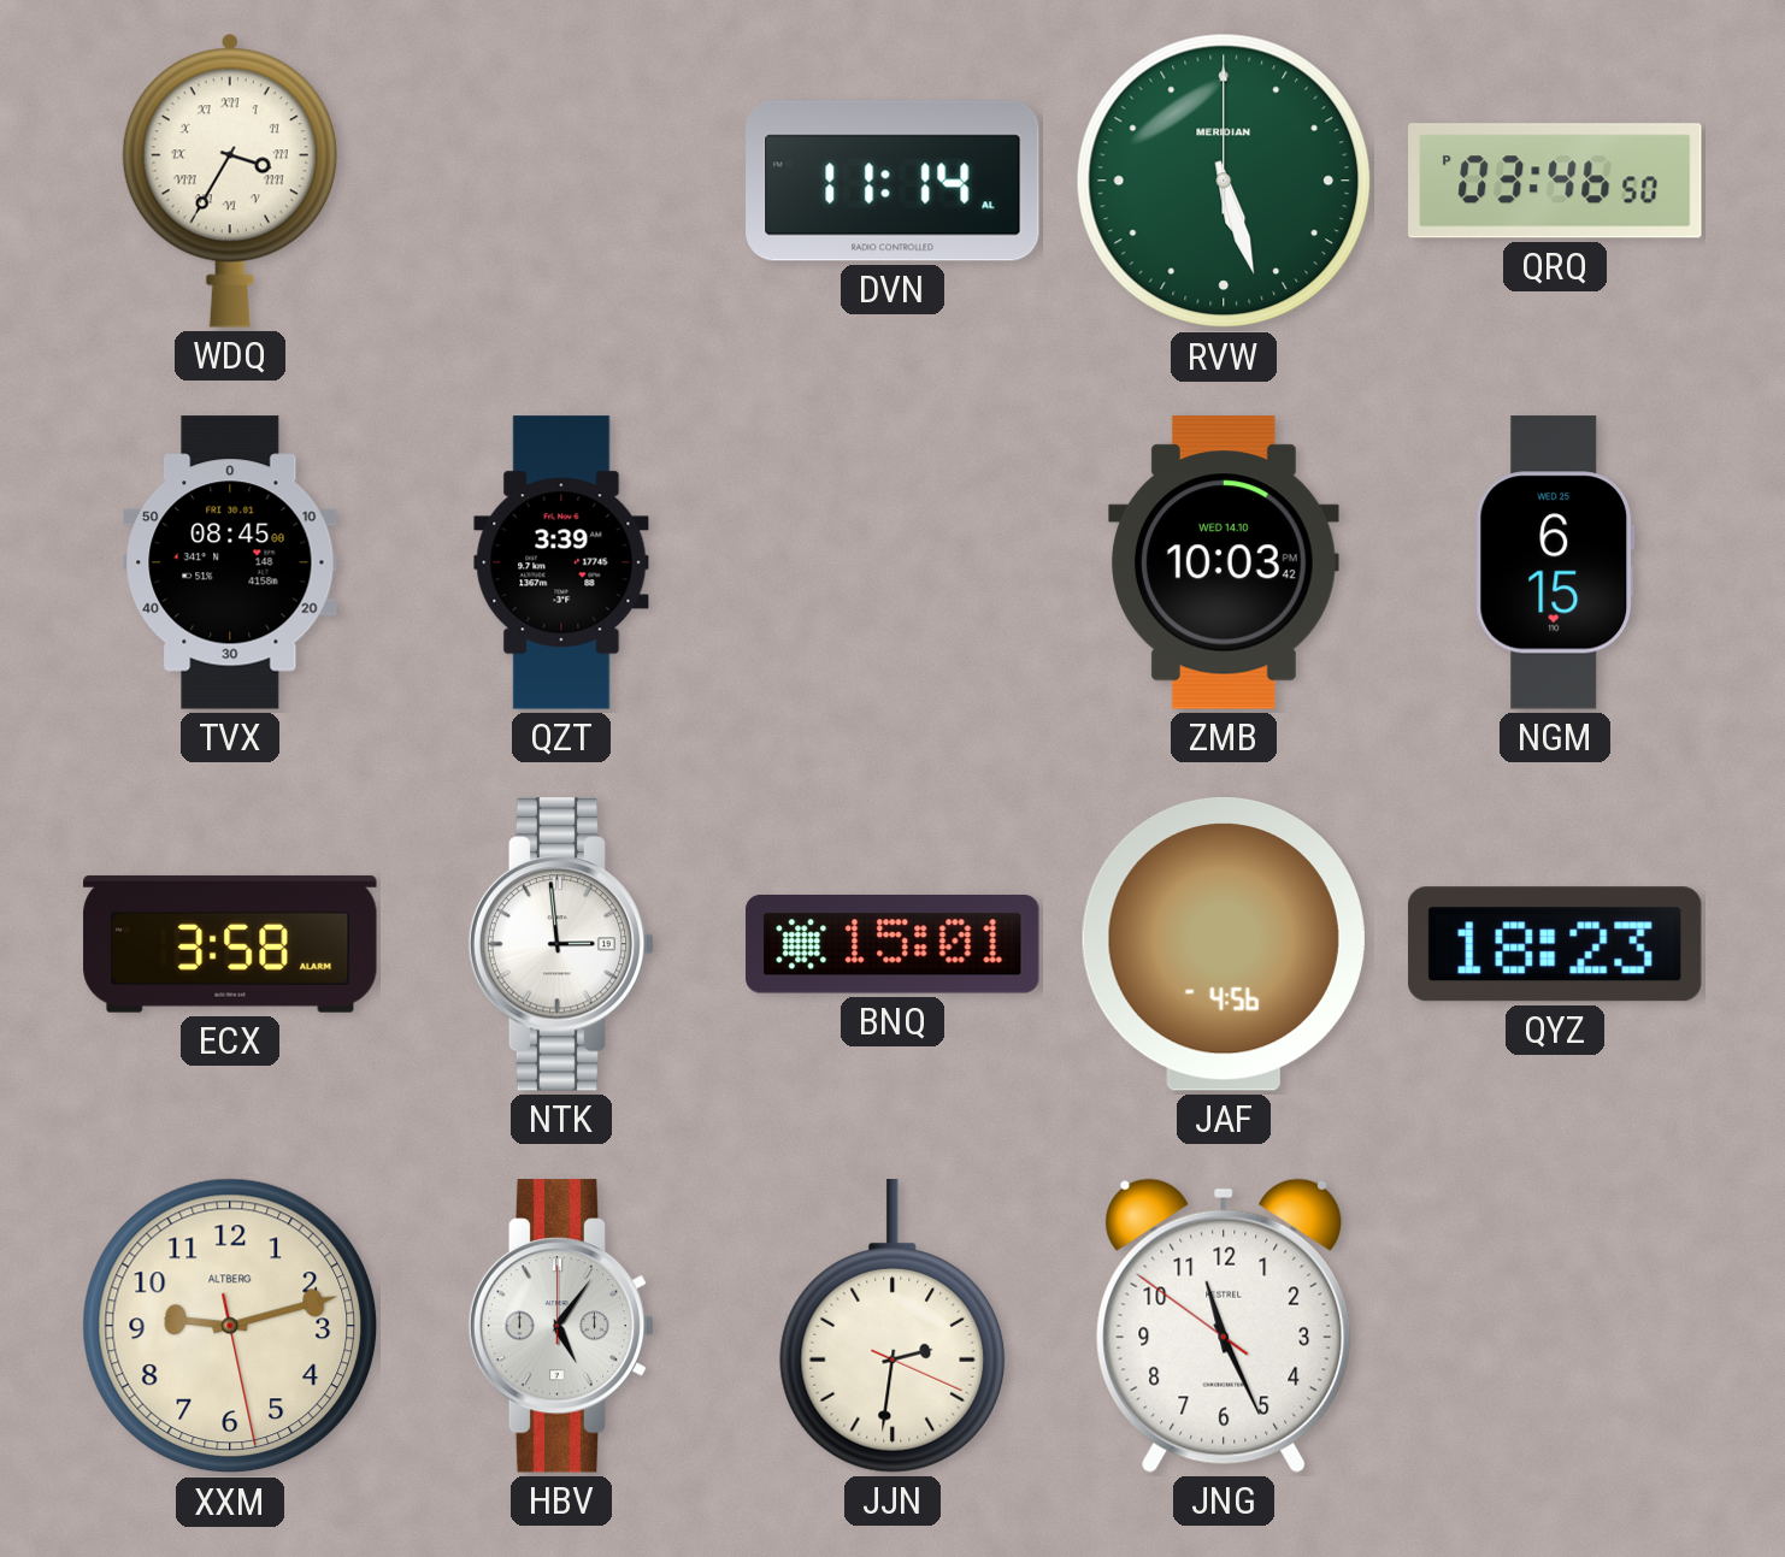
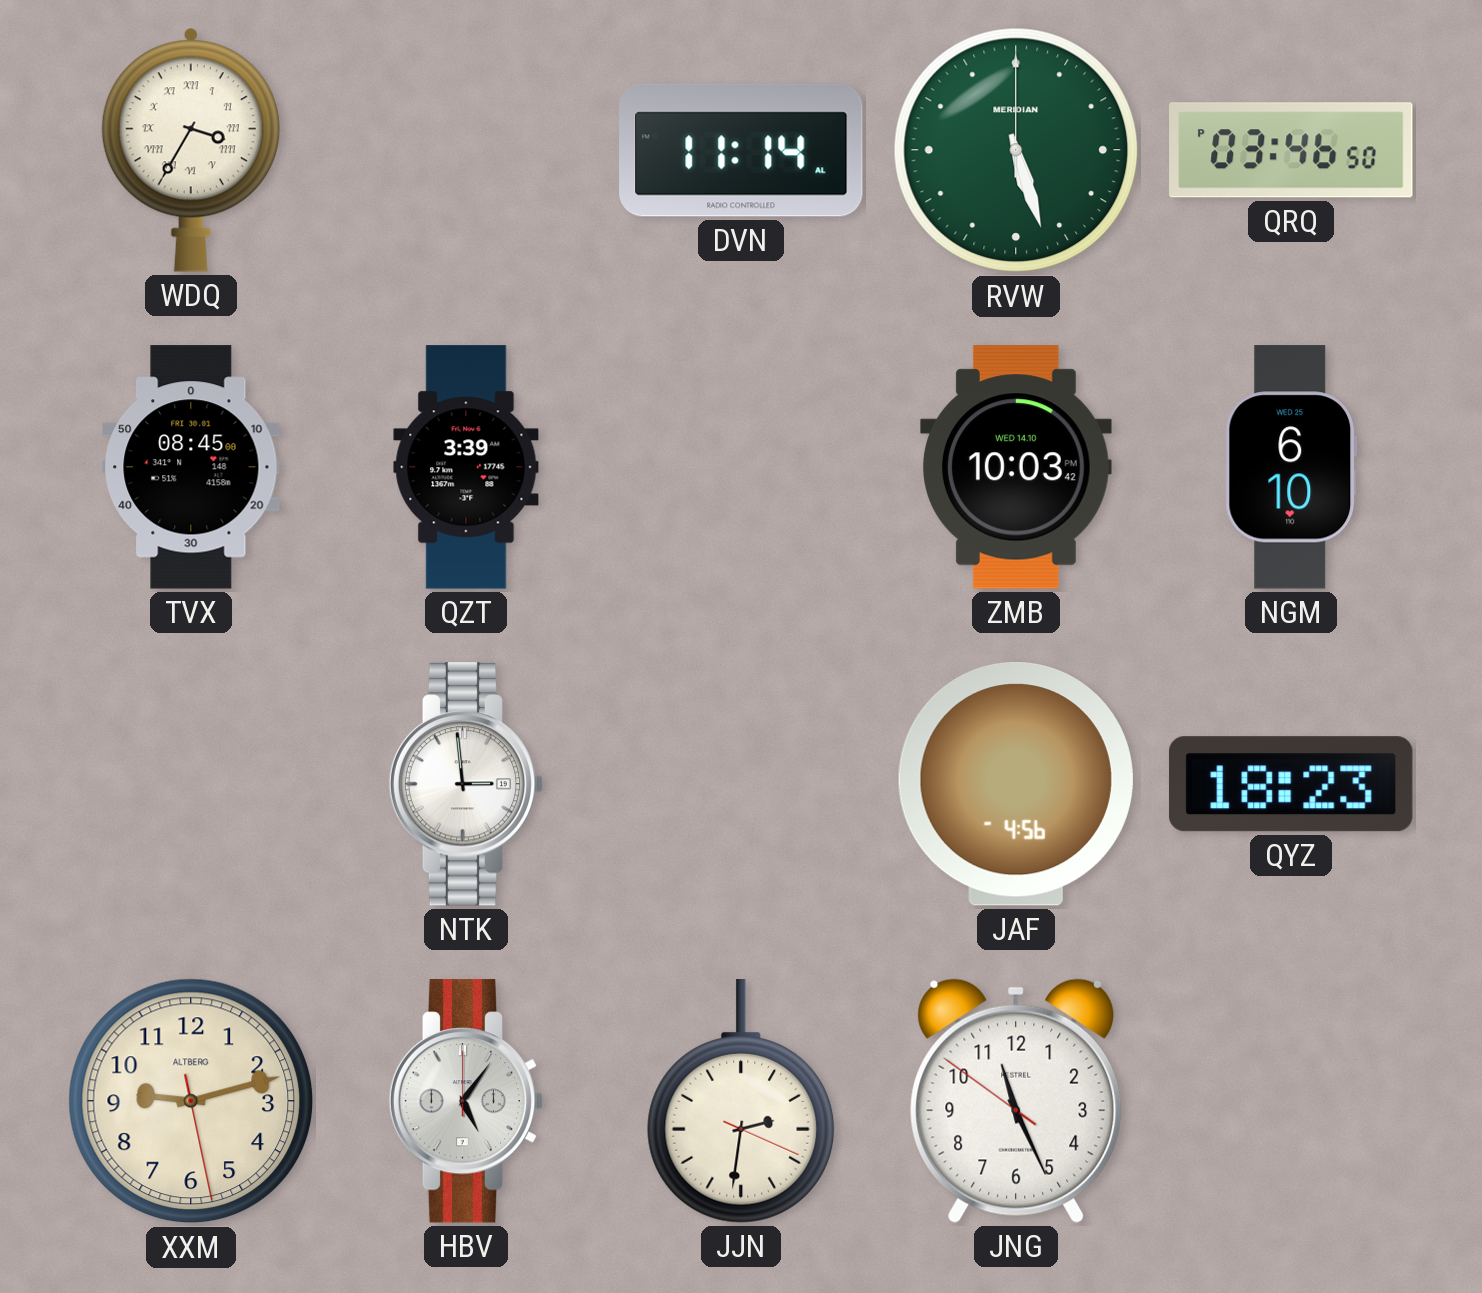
NGM: 6:15 -> 6:10 (1291, 467)
ECX: 3:58 -> none (230, 944)
BNQ: 15:01 -> none (892, 945)
